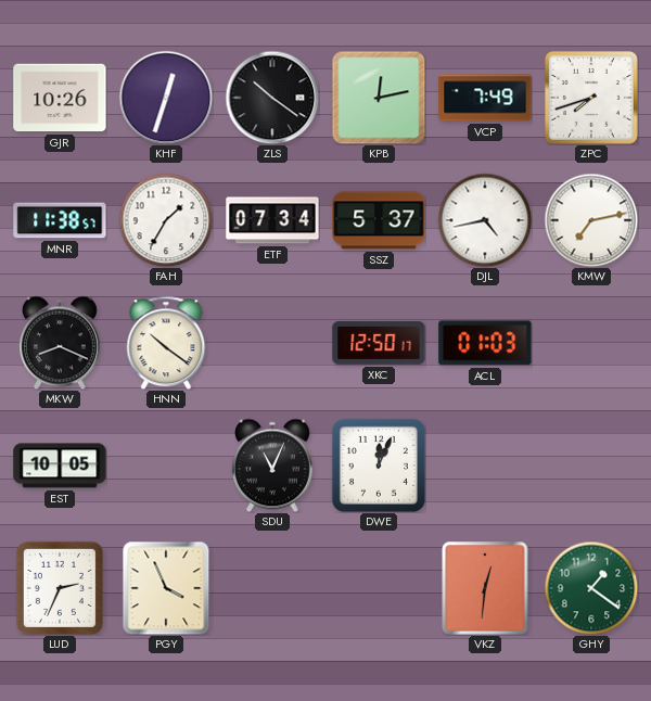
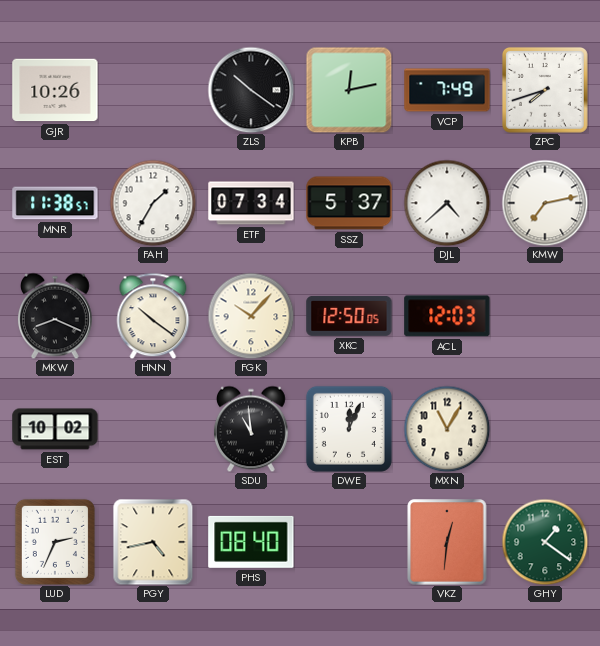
KHF: 12:33 -> none (166, 98)
DJL: 4:43 -> 4:38 (447, 203)
FGK: none -> 10:07 (251, 316)
XKC: 12:50:17 -> 12:50:05 (349, 316)
ACL: 01:03 -> 12:03 (447, 316)
EST: 10:05 -> 10:02 (55, 429)
SDU: 11:04 -> 10:59 (251, 429)
MXN: none -> 11:05 (447, 429)
PGY: 3:56 -> 4:43 (153, 542)
PHS: none -> 08:40 (251, 542)
